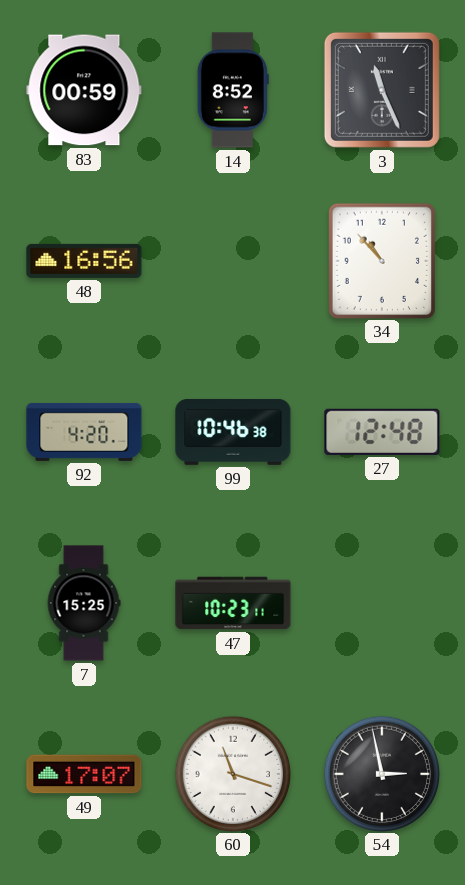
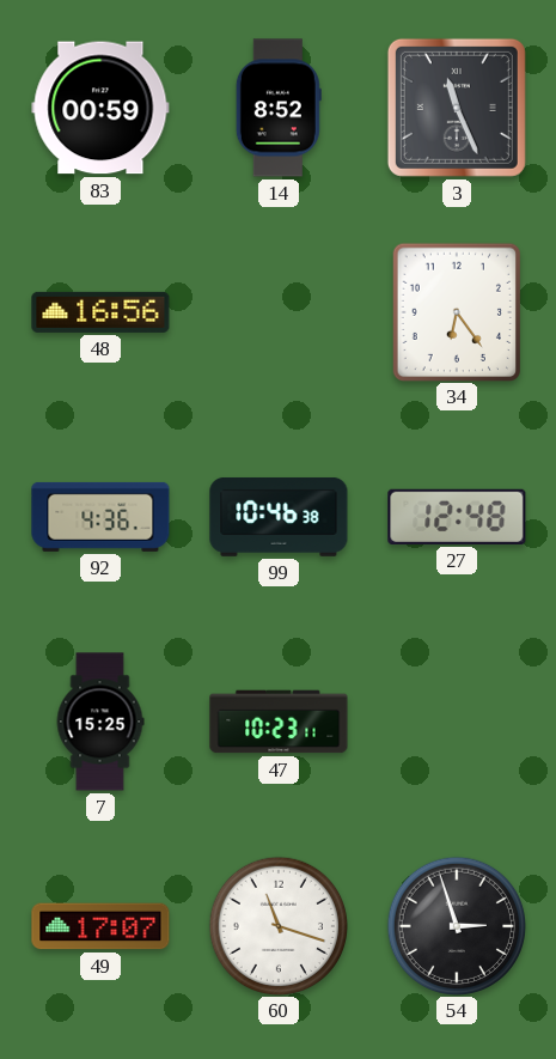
34: 10:53 -> 6:24 (456, 311)
92: 4:20 -> 4:36 (100, 517)
54: 2:58 -> 2:57 (456, 925)
